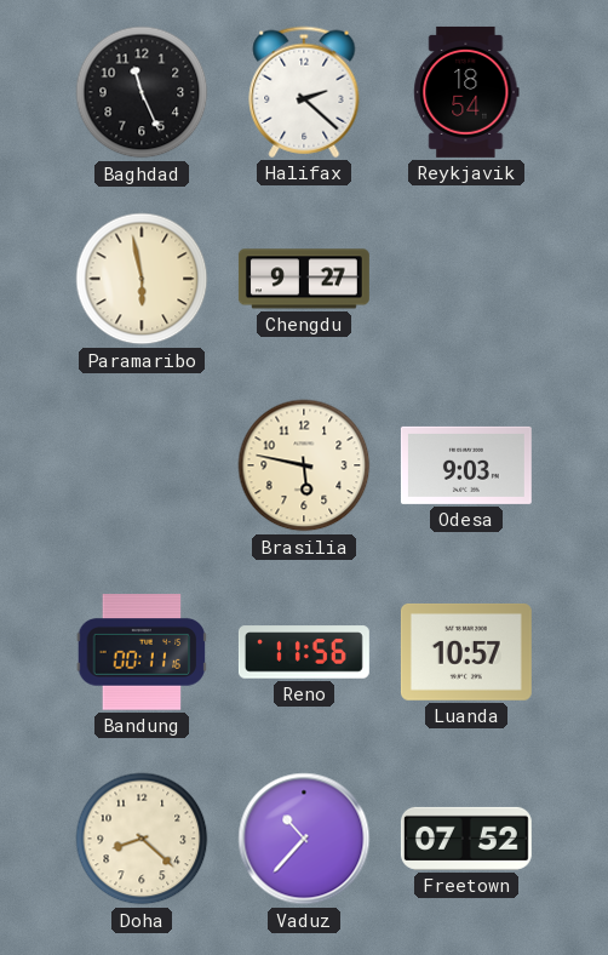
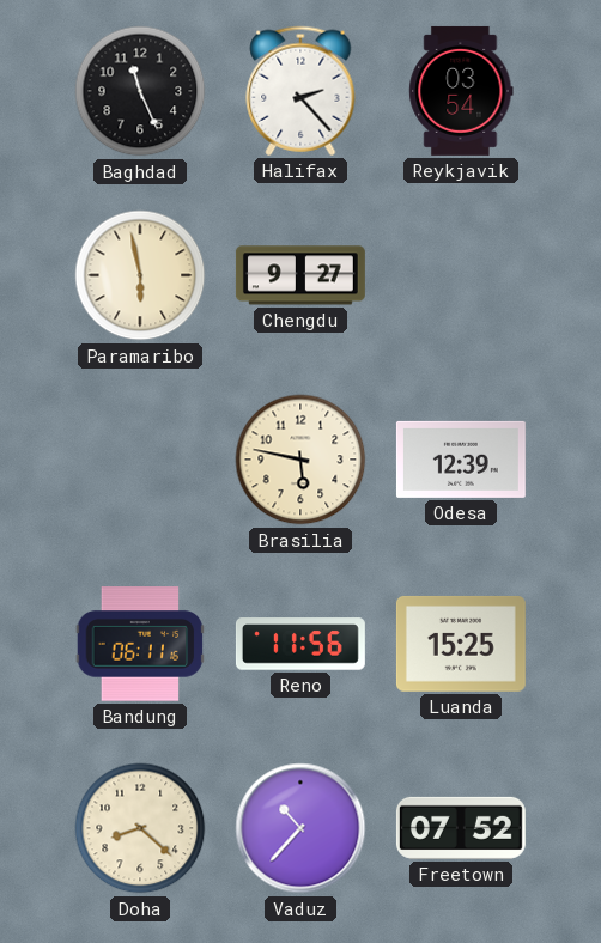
Halifax: 2:22 -> 2:23 (300, 91)
Reykjavik: 18:54 -> 03:54 (461, 91)
Odesa: 9:03 -> 12:39 (461, 460)
Bandung: 00:11 -> 06:11 (140, 644)
Luanda: 10:57 -> 15:25 (461, 644)
